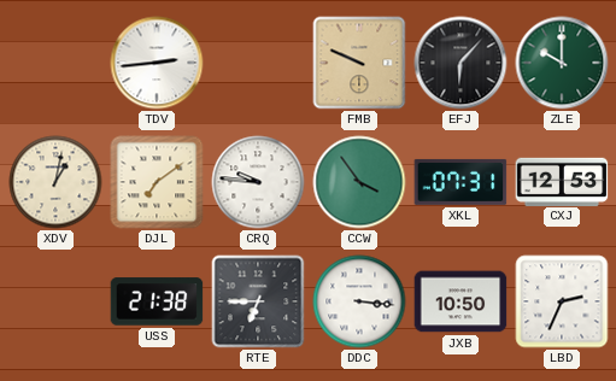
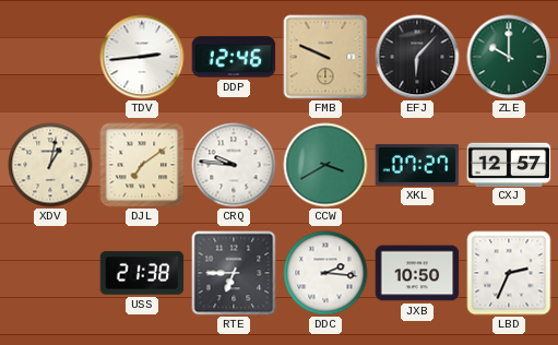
DDP: none -> 12:46 (234, 57)
CCW: 3:54 -> 3:40 (325, 165)
XKL: 07:31 -> 07:27 (417, 165)
CXJ: 12:53 -> 12:57 (509, 164)
DDC: 3:16 -> 2:16 (325, 273)
